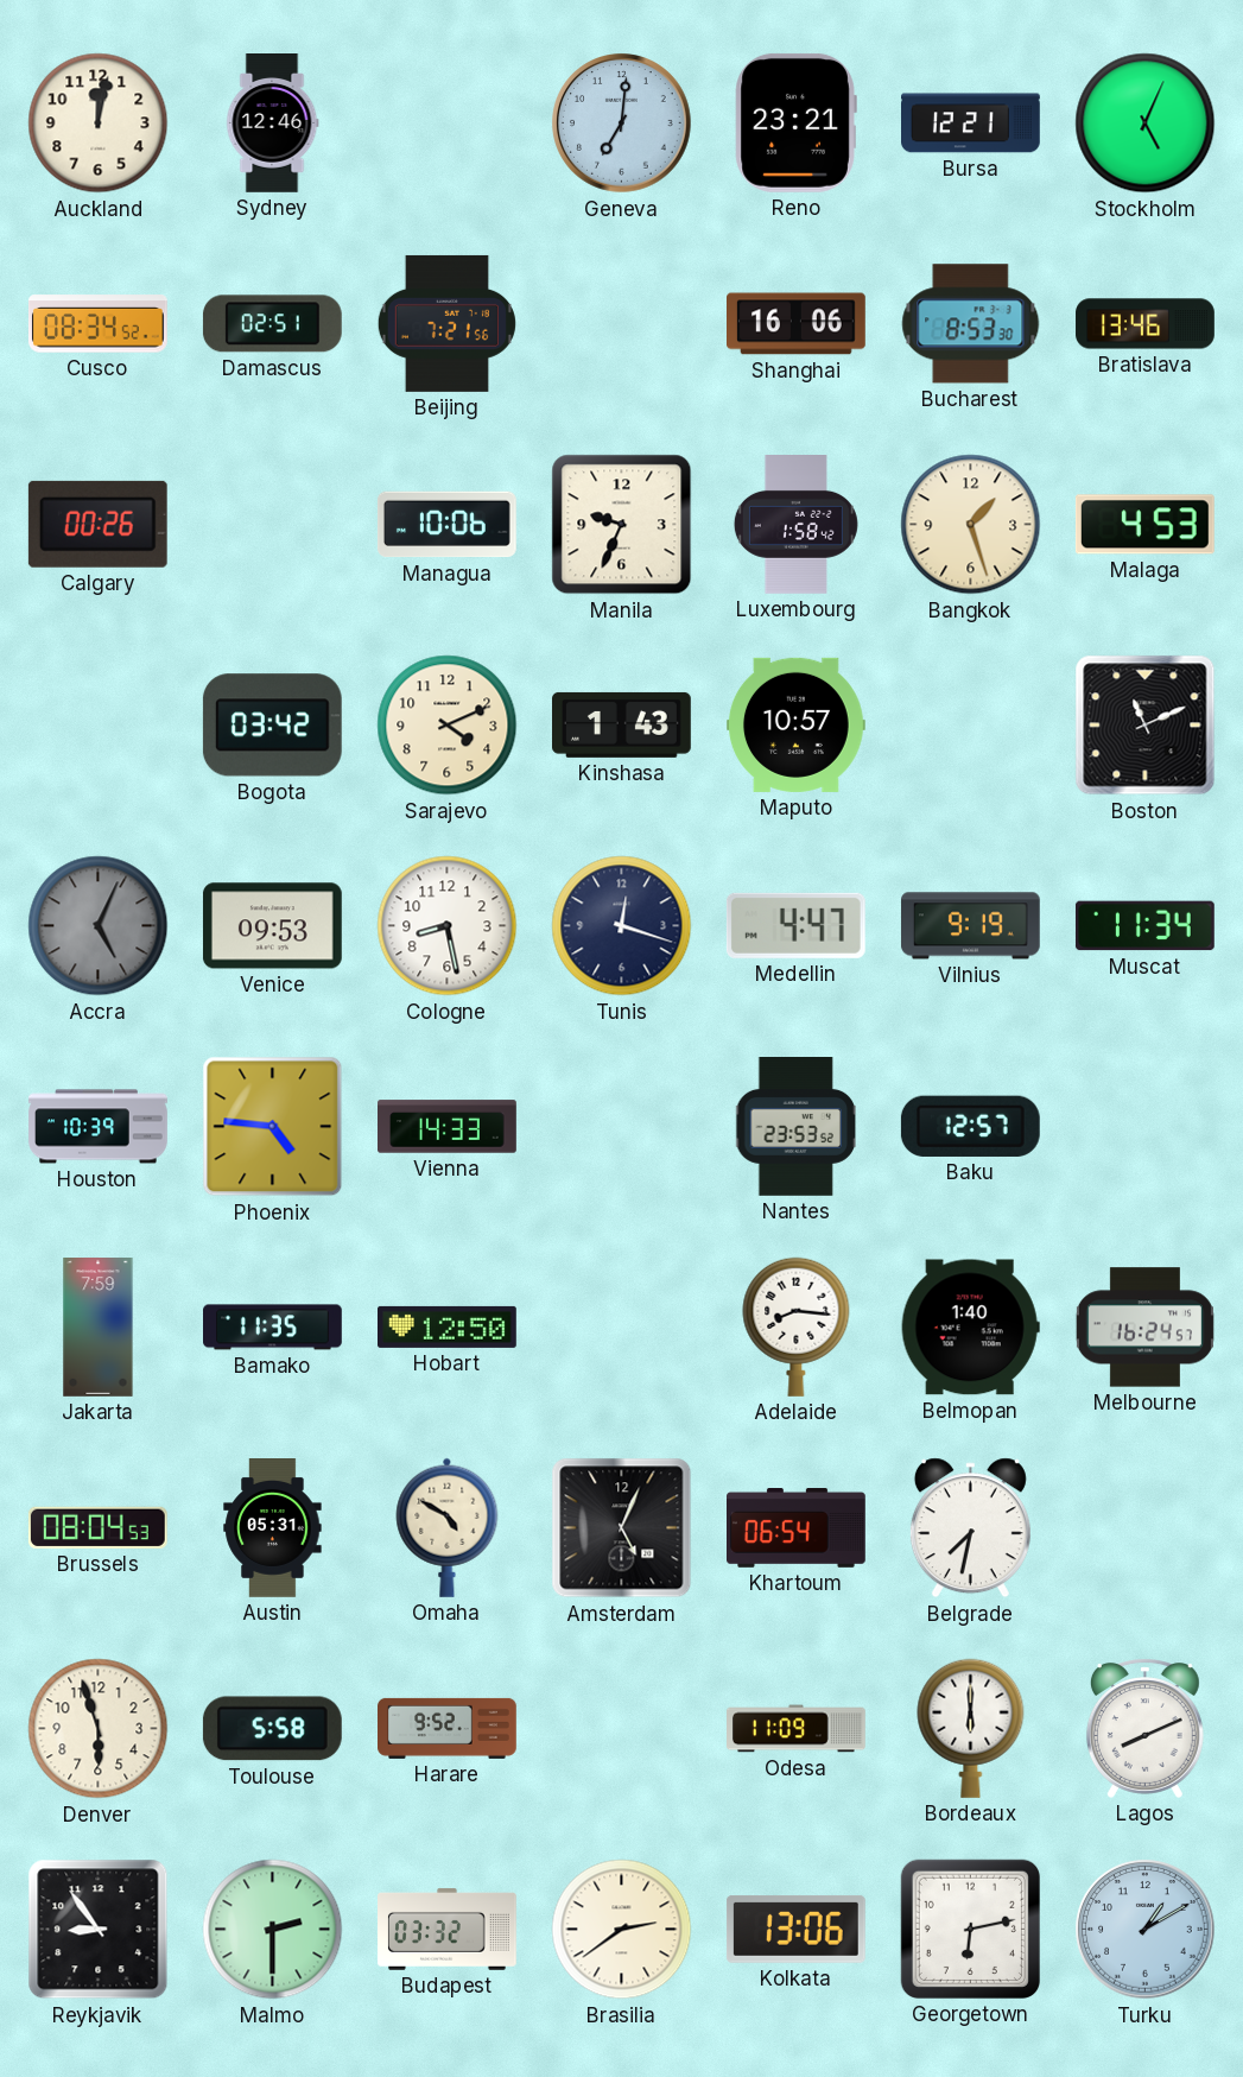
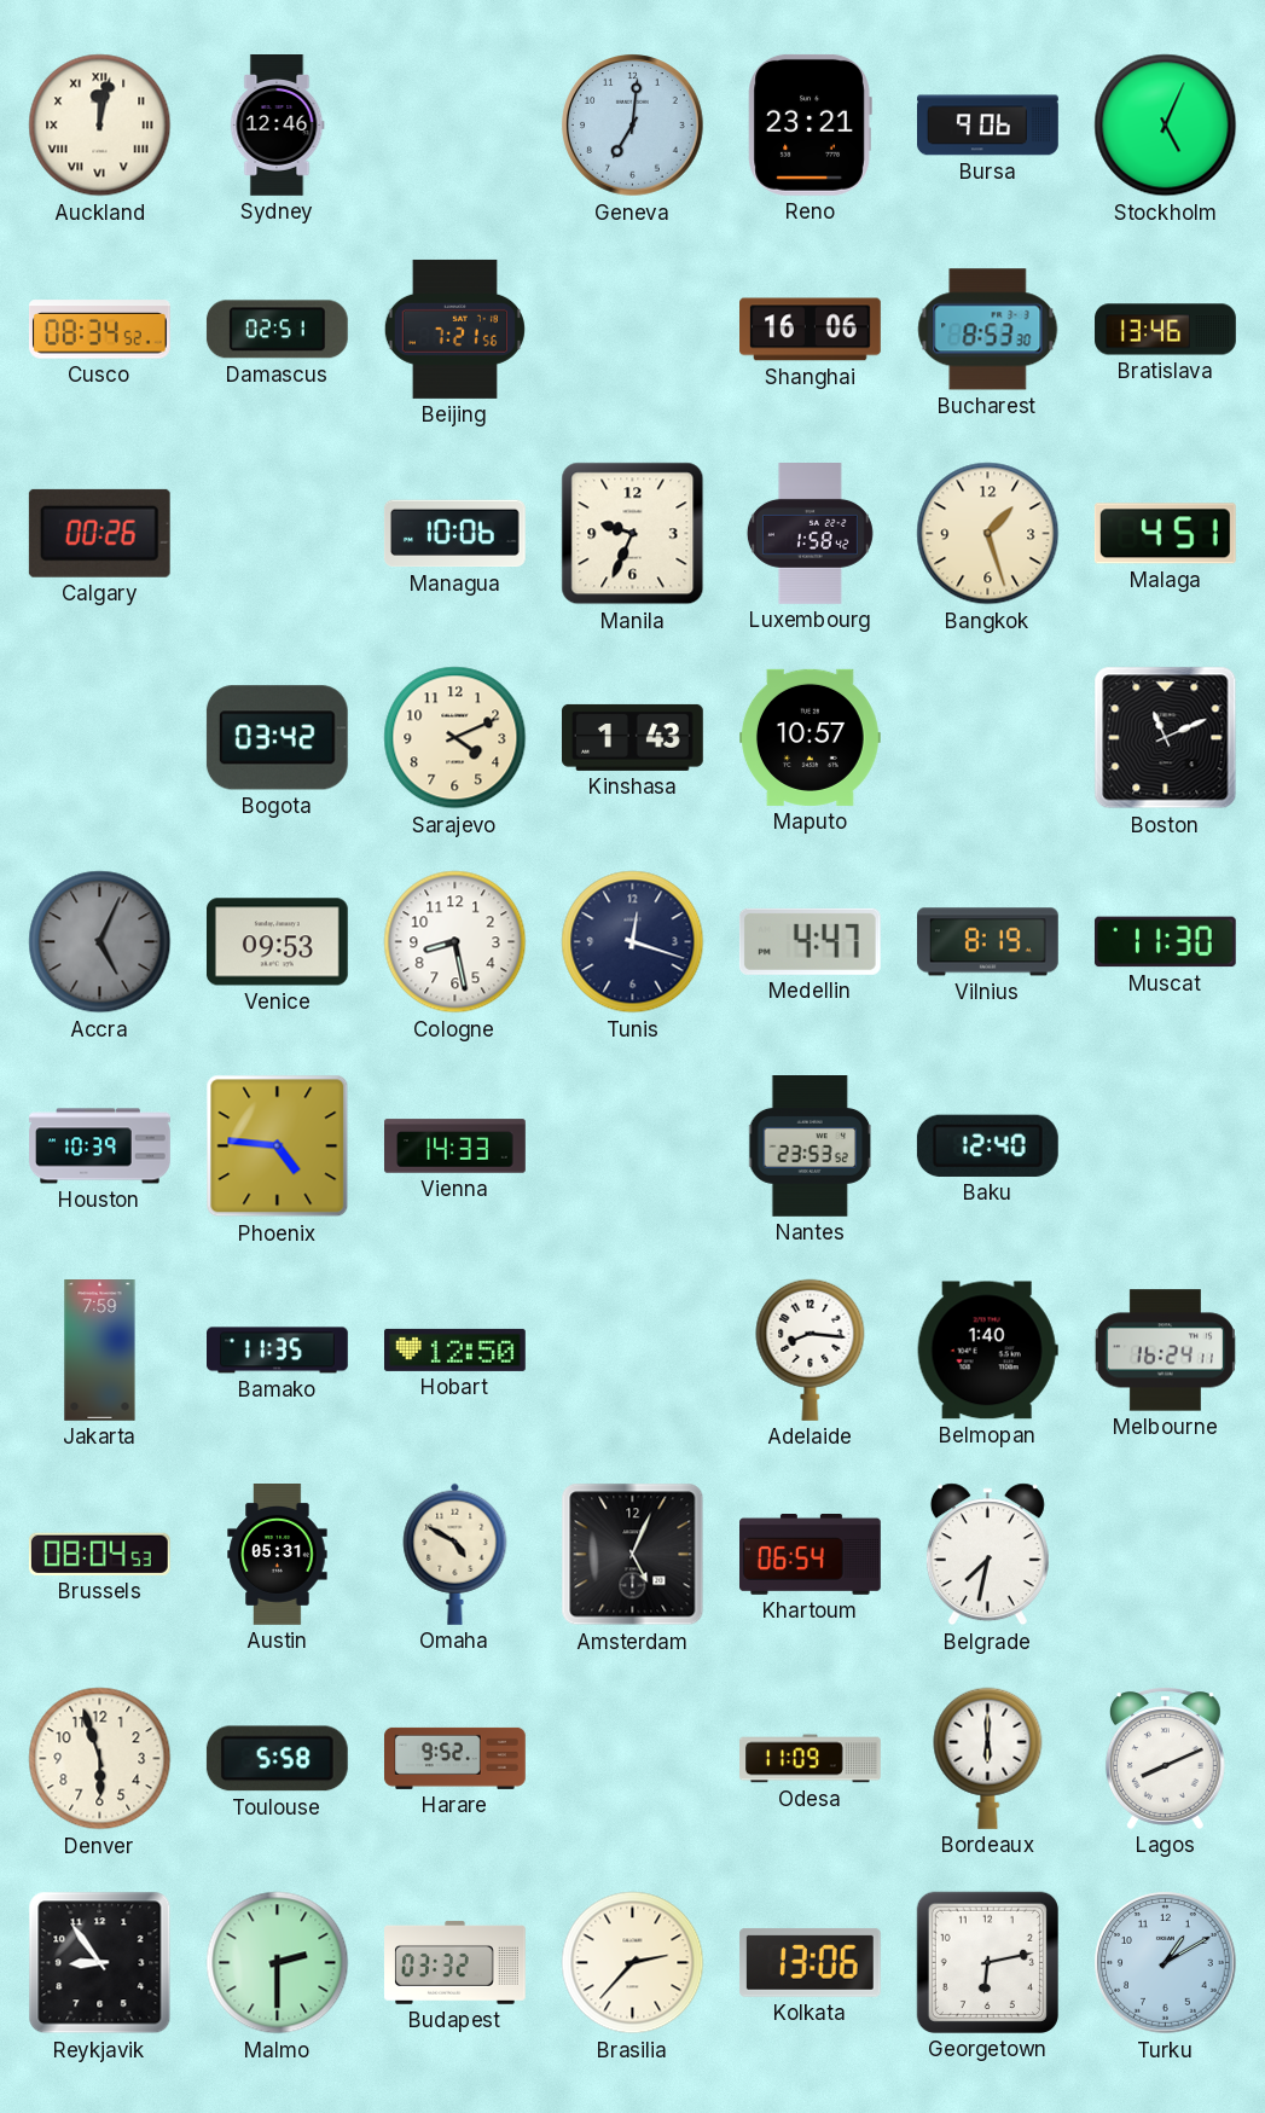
Auckland numerals: Arabic -> Roman (100, 126)
Bursa: 12:21 -> 9:06 (988, 126)
Malaga: 4:53 -> 4:51 (1165, 534)
Vilnius: 9:19 -> 8:19 (987, 942)
Muscat: 11:34 -> 11:30 (1165, 942)
Baku: 12:57 -> 12:40 (987, 1145)
Melbourne: 16:24:57 -> 16:24:11 (1165, 1351)
Brasilia: 2:39 -> 2:37 (633, 1963)
